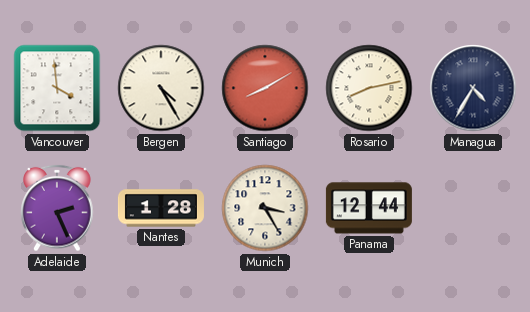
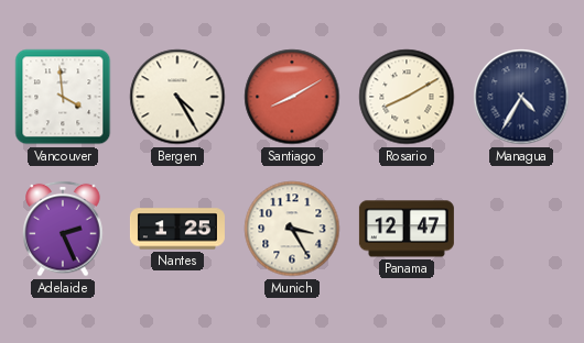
Rosario: 8:13 -> 8:10 (407, 97)
Nantes: 1:28 -> 1:25 (177, 229)
Panama: 12:44 -> 12:47 (407, 229)
